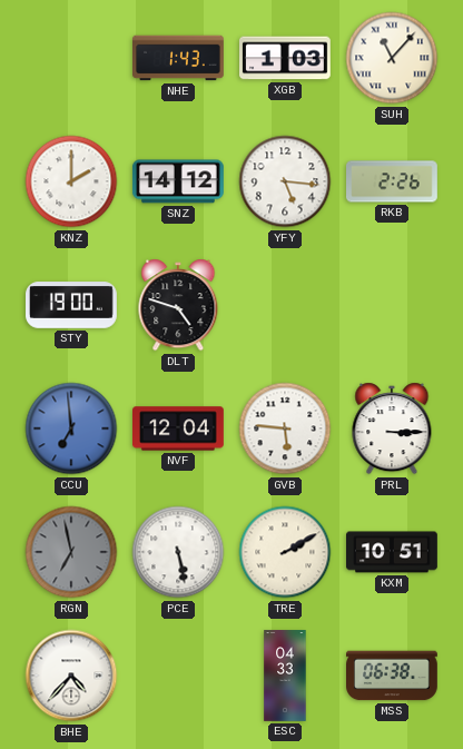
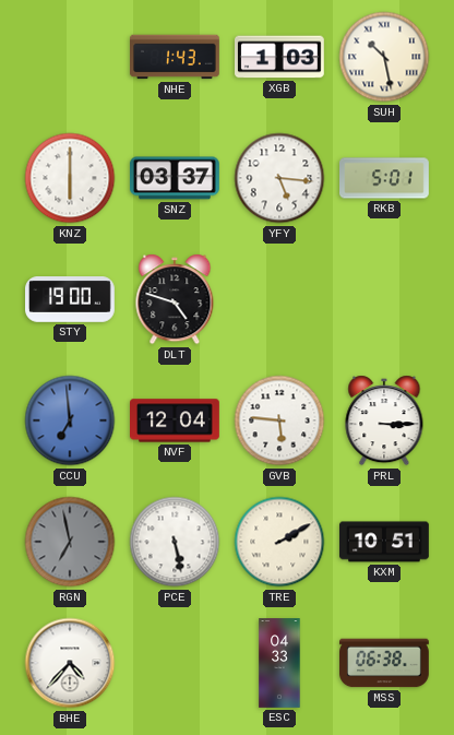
SUH: 11:07 -> 10:28 (384, 57)
KNZ: 2:00 -> 6:00 (70, 178)
SNZ: 14:12 -> 03:37 (175, 178)
RKB: 2:26 -> 5:01 (385, 178)
